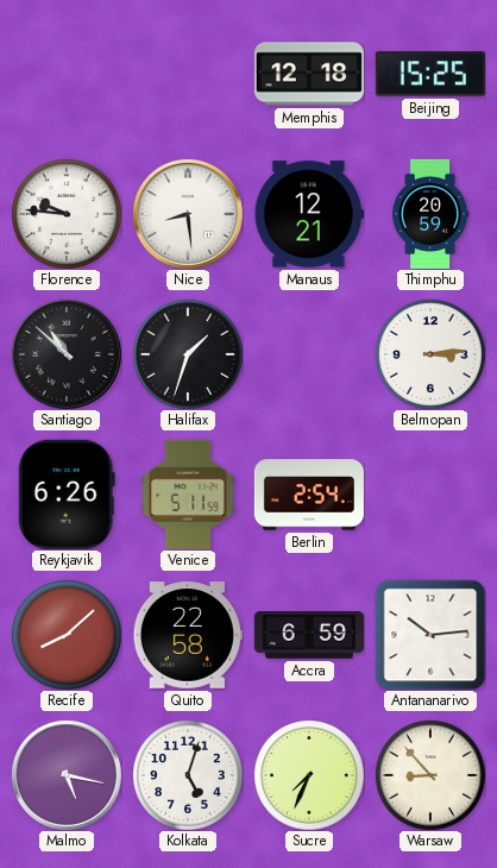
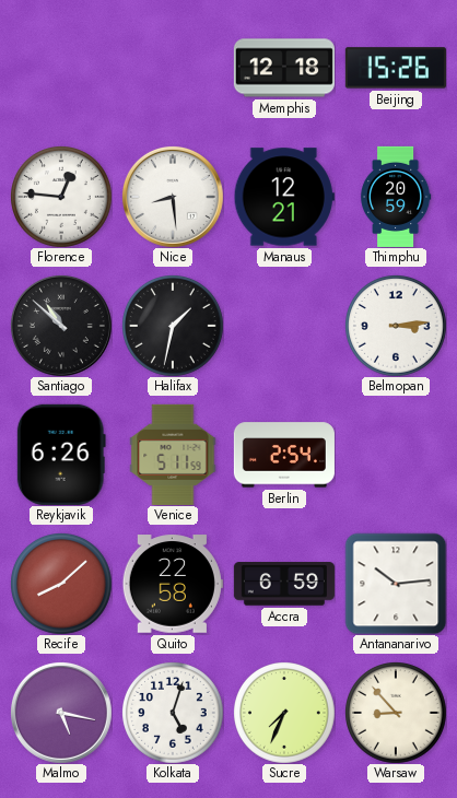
Beijing: 15:25 -> 15:26 (396, 68)
Florence: 9:46 -> 12:46 (61, 197)
Halifax: 1:33 -> 1:32 (173, 326)
